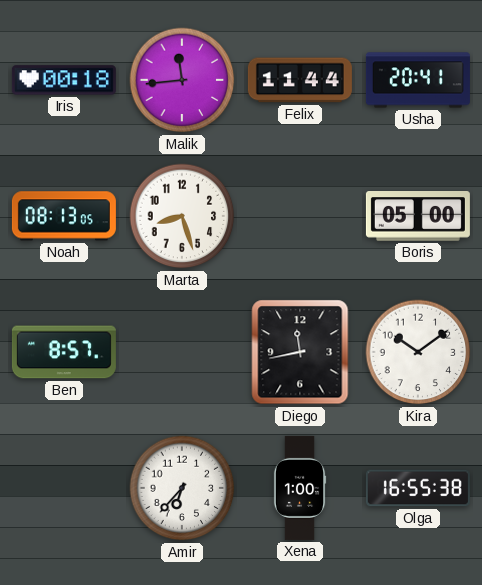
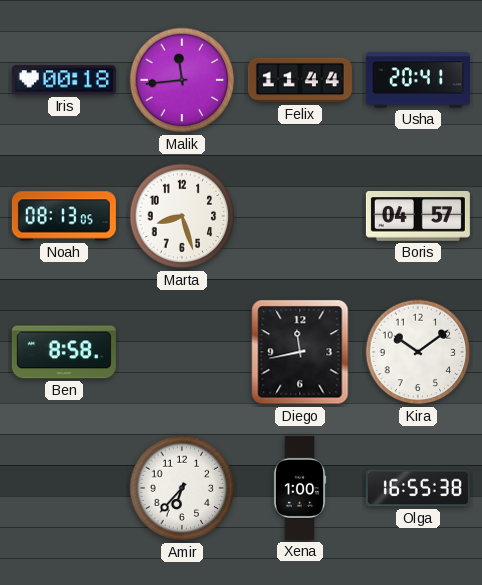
Boris: 05:00 -> 04:57 (418, 217)
Ben: 8:57 -> 8:58 (64, 352)
